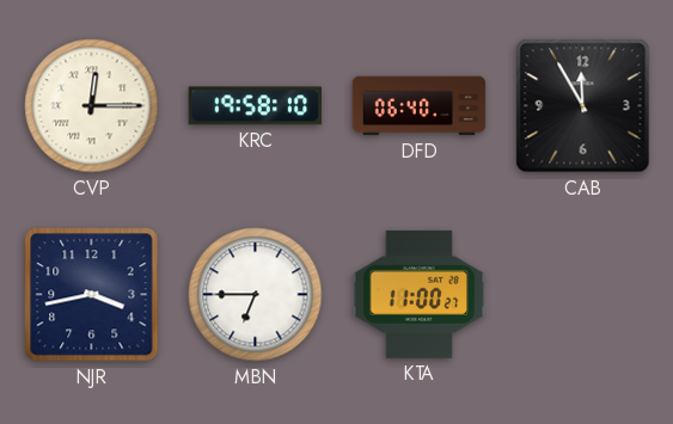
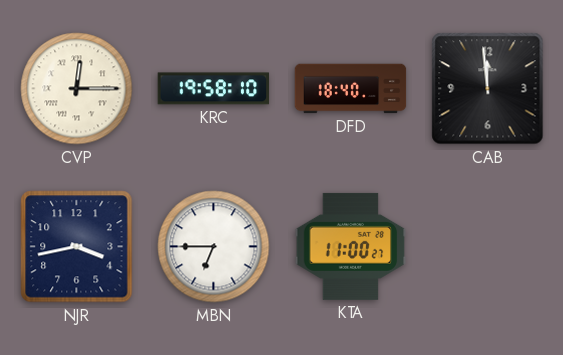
DFD: 06:40 -> 18:40 (351, 89)
CAB: 11:55 -> 11:59 (488, 89)
